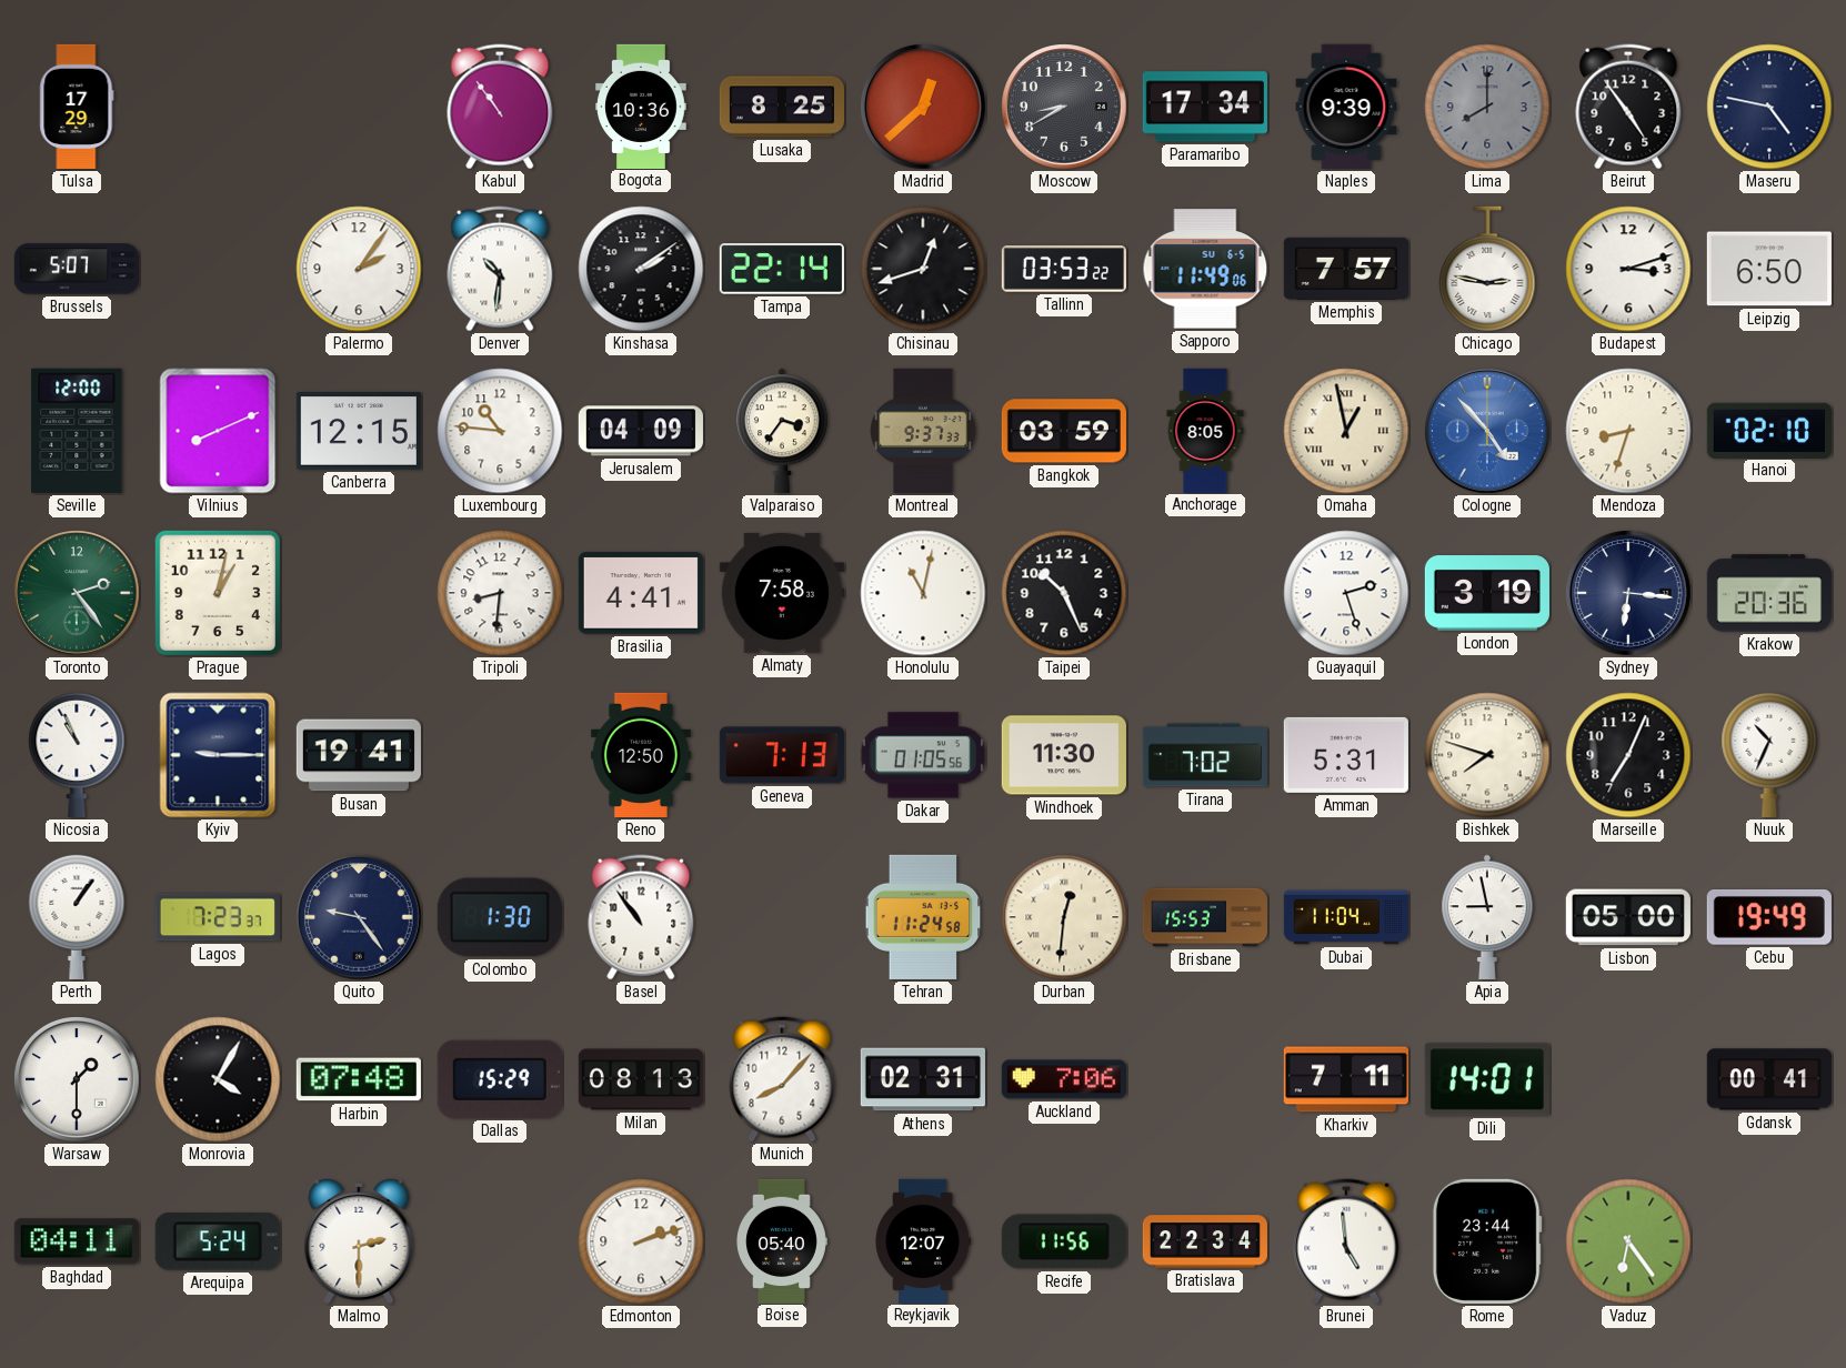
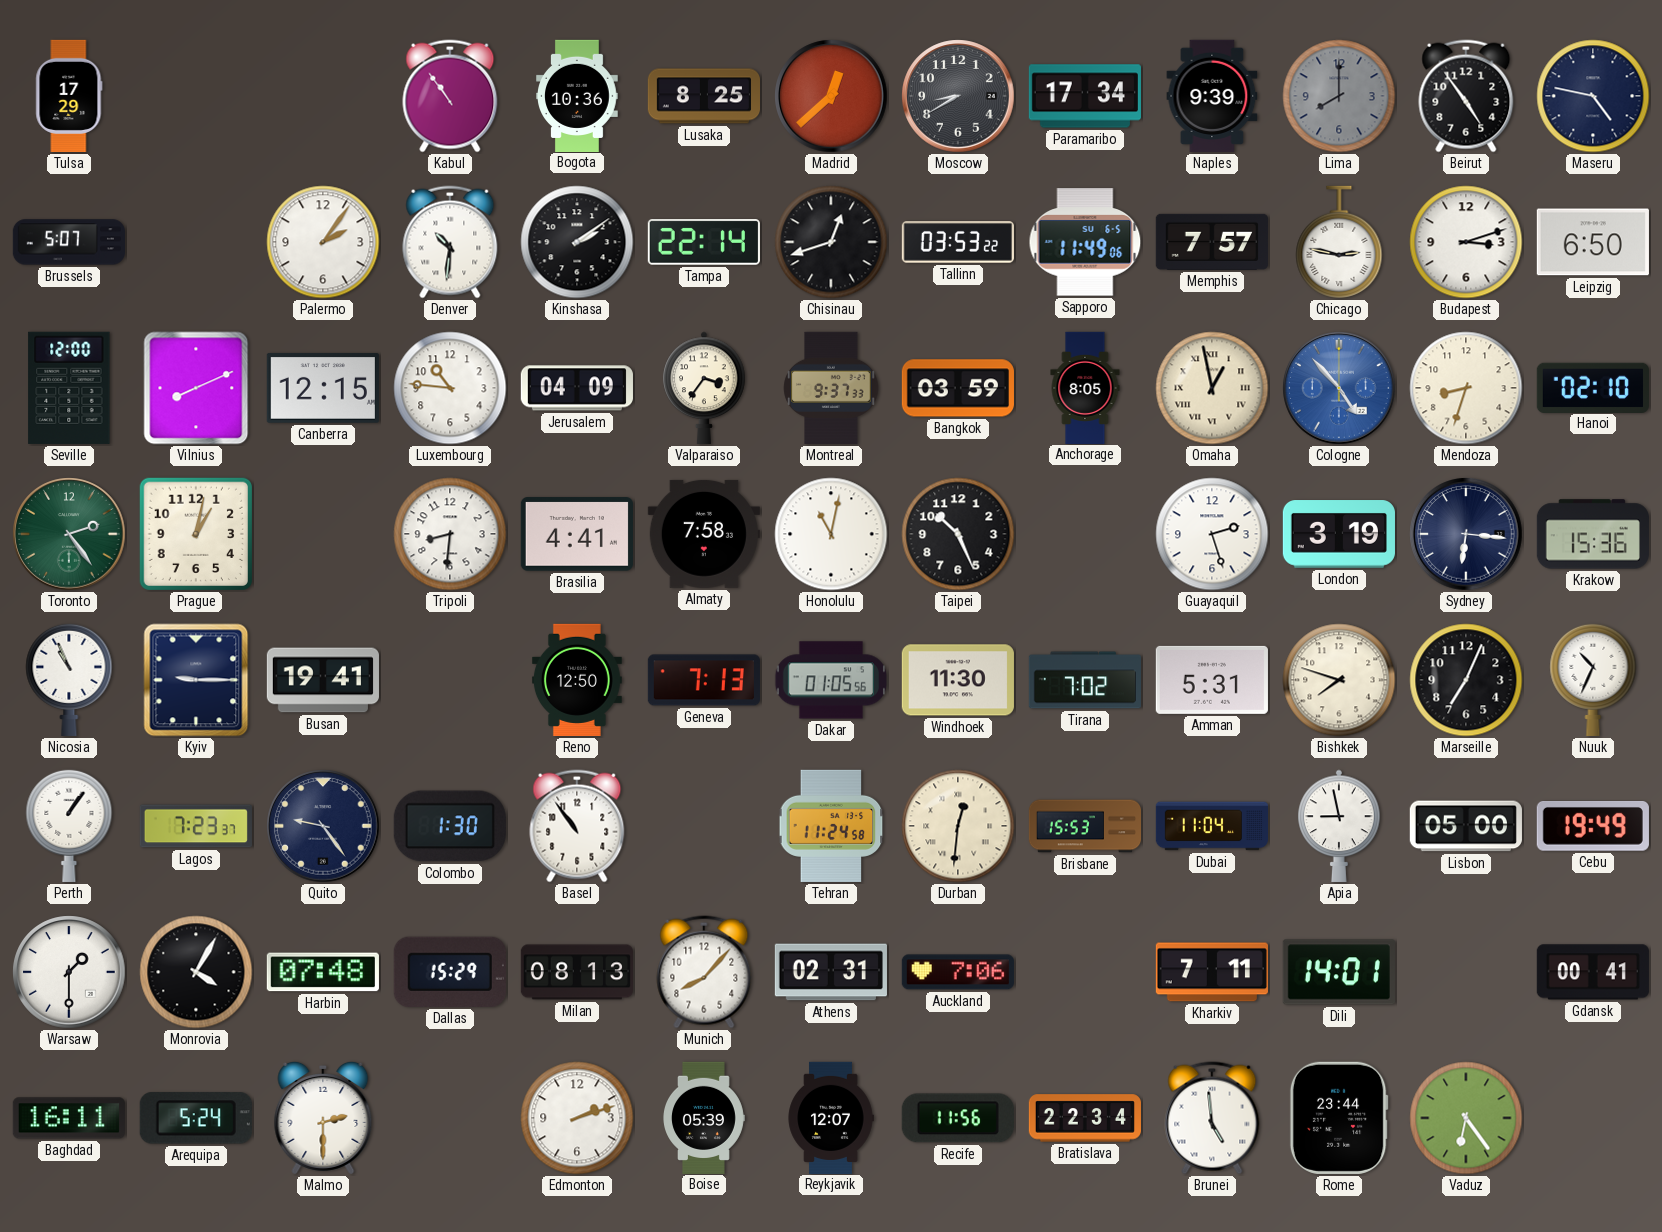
Krakow: 20:36 -> 15:36 (1593, 534)
Baghdad: 04:11 -> 16:11 (69, 1118)
Boise: 05:40 -> 05:39 (704, 1117)
